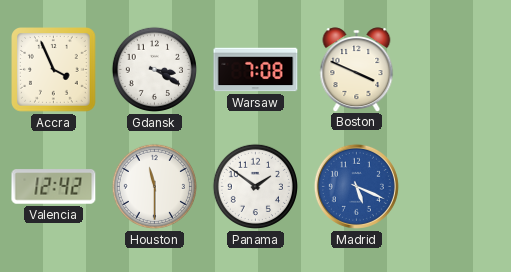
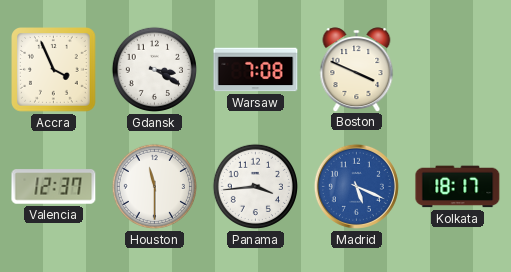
Valencia: 12:42 -> 12:37 (54, 187)
Panama: 1:51 -> 3:44 (255, 186)
Kolkata: none -> 18:17 (458, 187)
